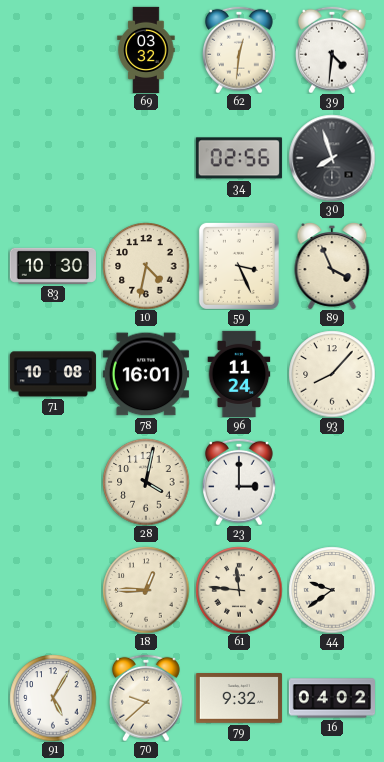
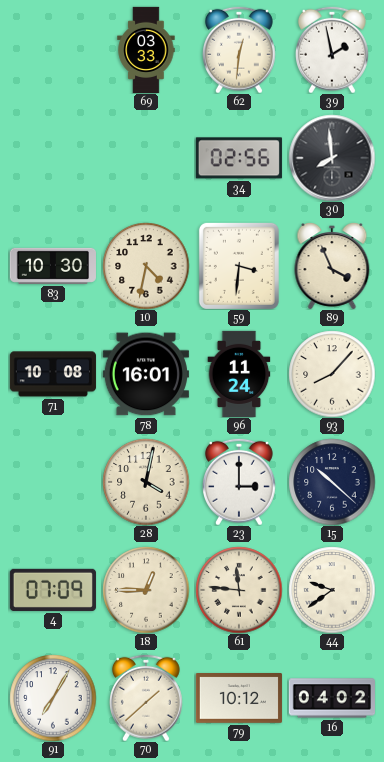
69: 03:32 -> 03:33 (146, 49)
39: 4:31 -> 1:58 (333, 50)
30: 7:57 -> 7:59 (332, 158)
59: 3:26 -> 3:31 (239, 266)
15: none -> 10:22 (332, 482)
4: none -> 07:09 (53, 590)
91: 5:05 -> 7:05 (53, 698)
70: 9:38 -> 1:38 (147, 698)
79: 9:32 -> 10:12 (239, 699)
